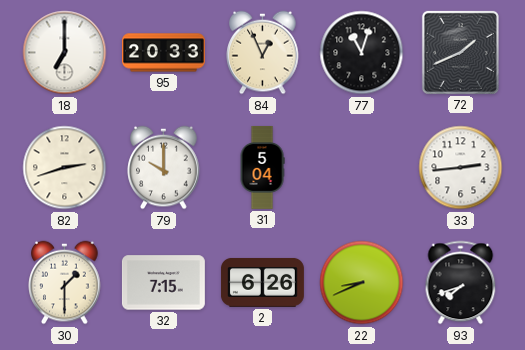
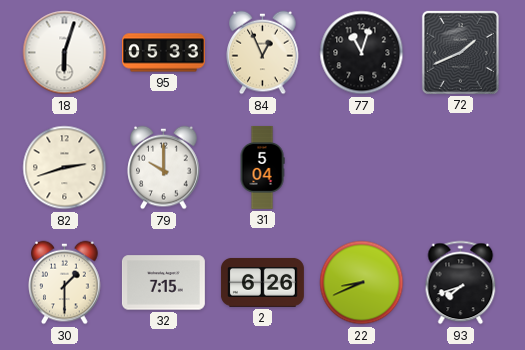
18: 7:00 -> 6:03 (65, 53)
95: 20:33 -> 05:33 (163, 53)
33: 2:44 -> none (461, 168)
